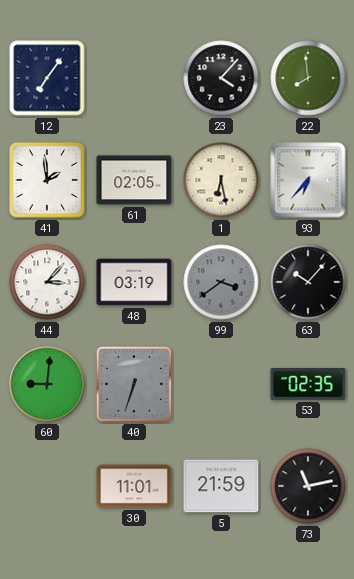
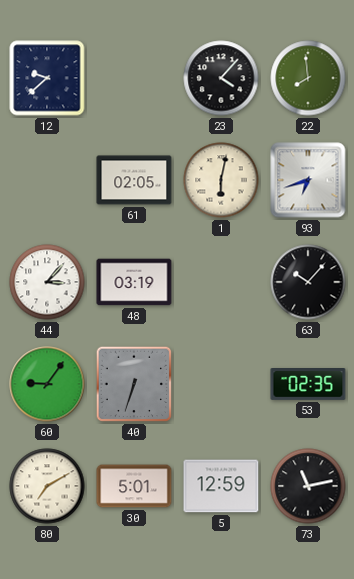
12: 7:06 -> 9:38 (47, 78)
41: 1:59 -> none (48, 181)
1: 6:28 -> 6:02 (221, 180)
93: 6:37 -> 6:42 (308, 180)
99: 3:39 -> none (221, 282)
60: 9:01 -> 9:06 (47, 384)
80: none -> 7:10 (47, 486)
30: 11:01 -> 5:01 (134, 486)
5: 21:59 -> 12:59 (221, 486)
